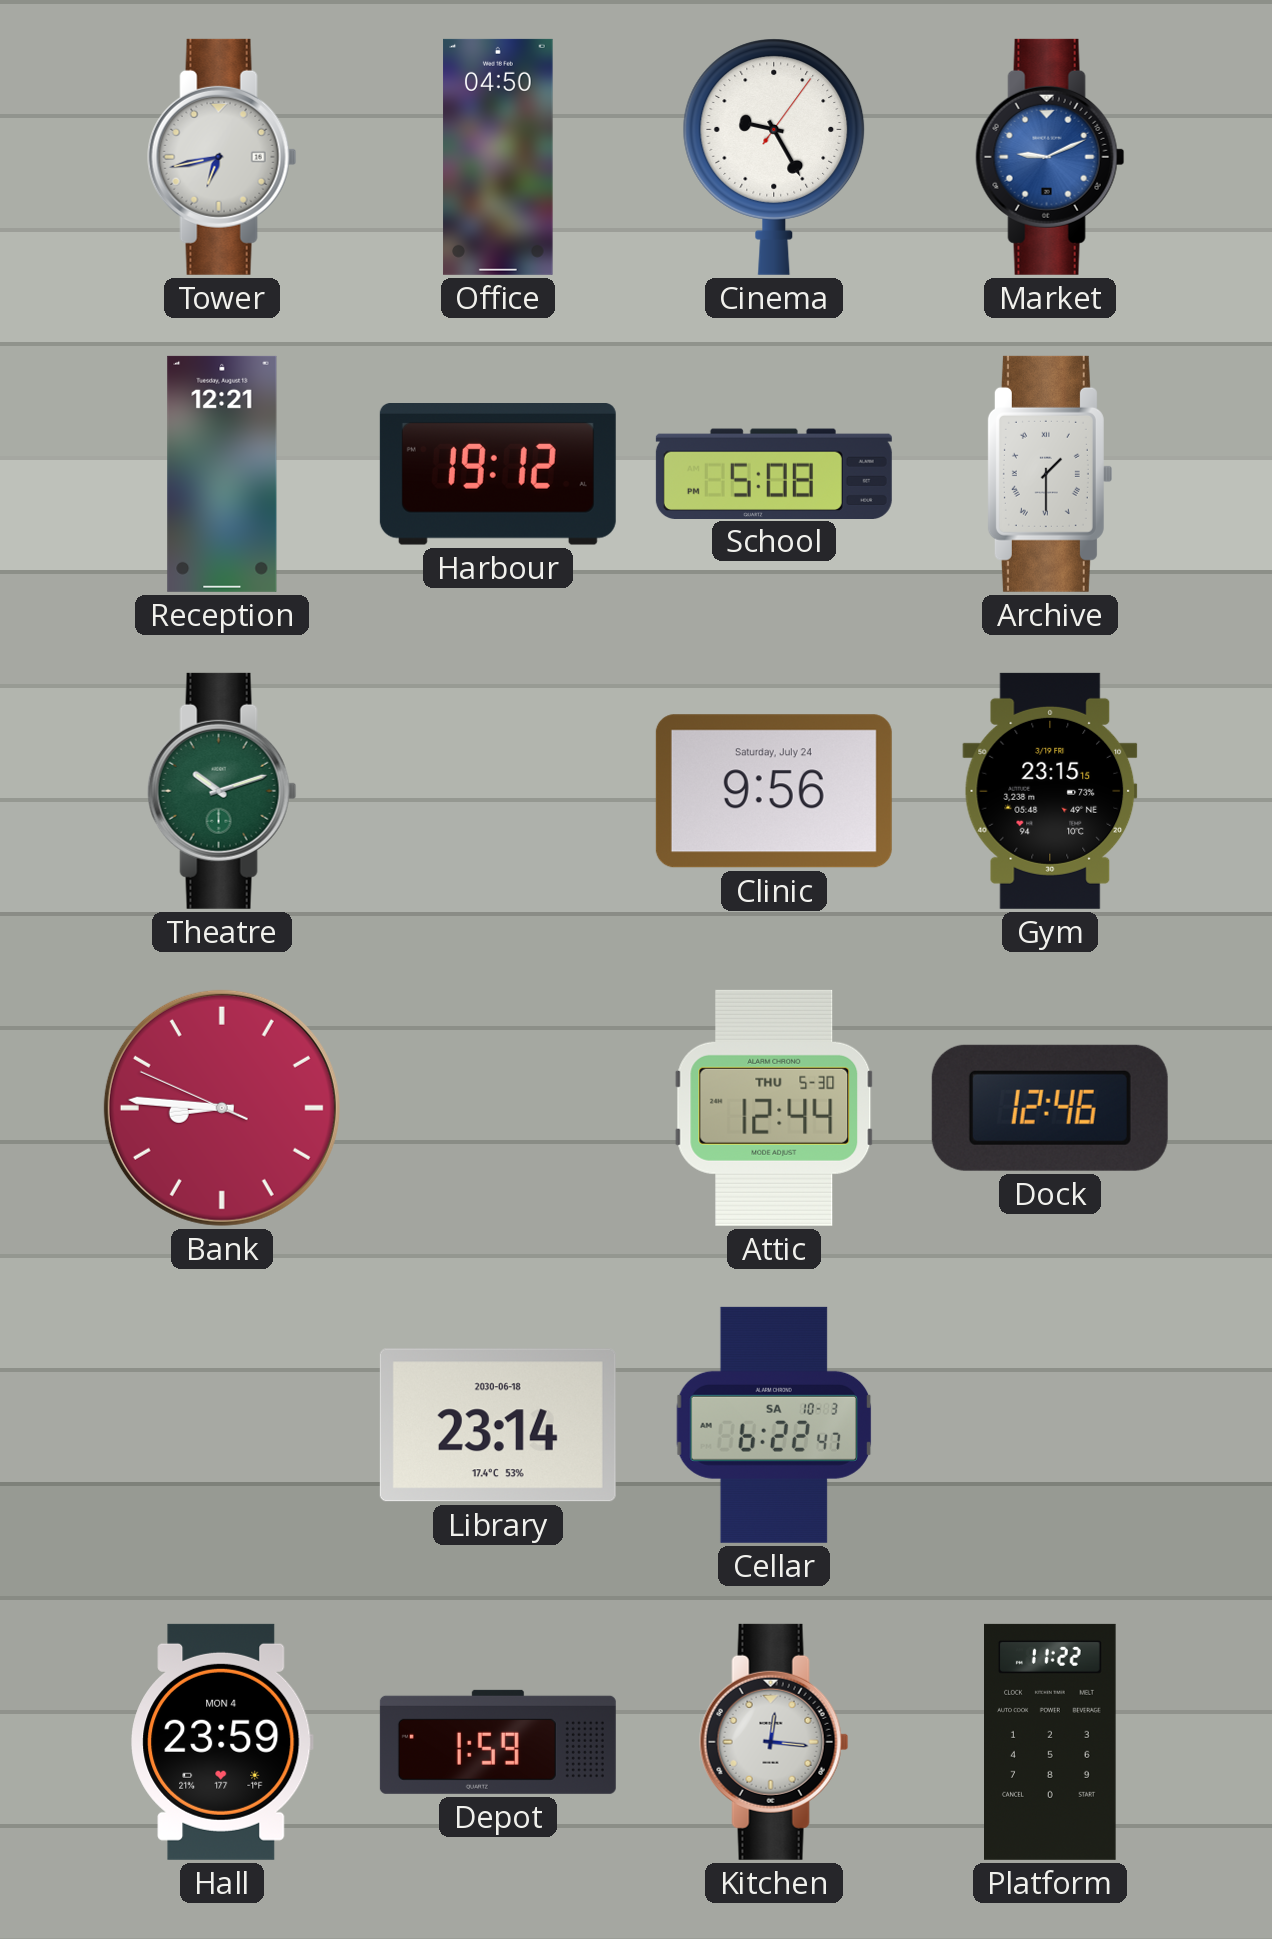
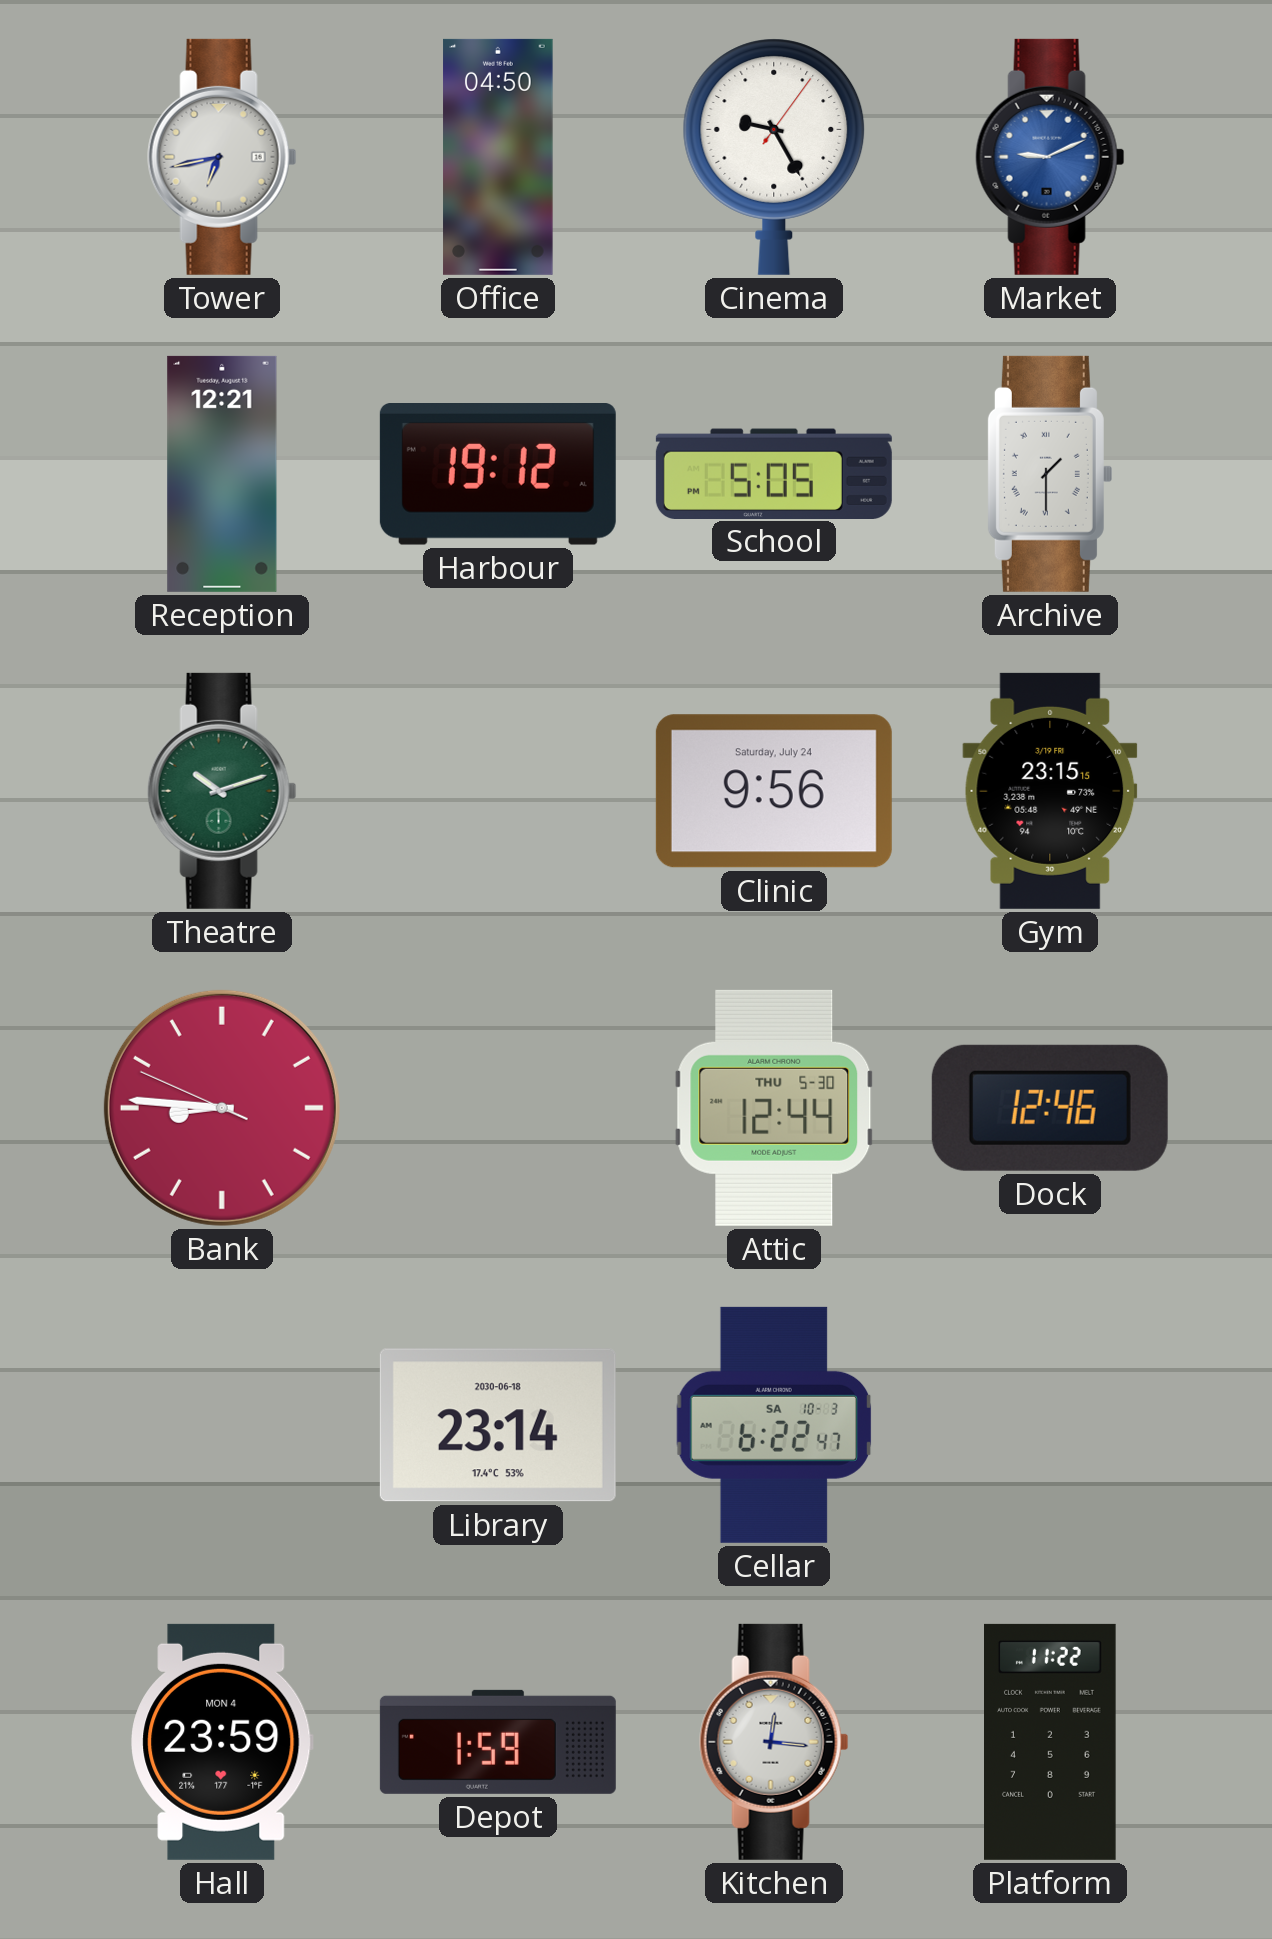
School: 5:08 -> 5:05 (774, 473)
